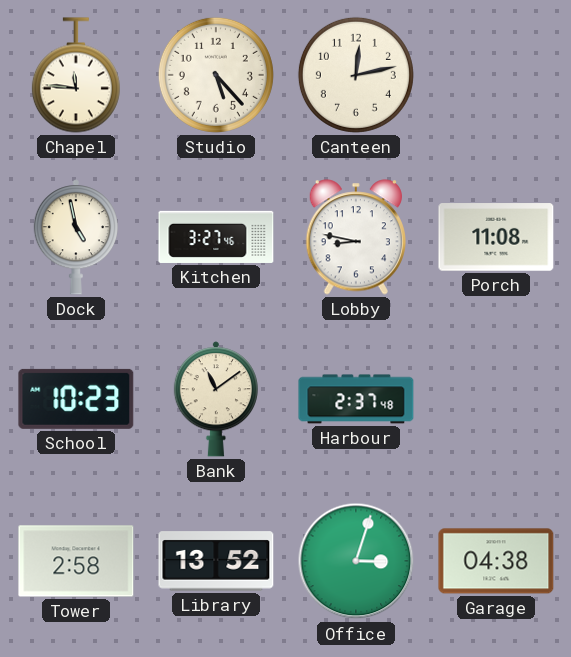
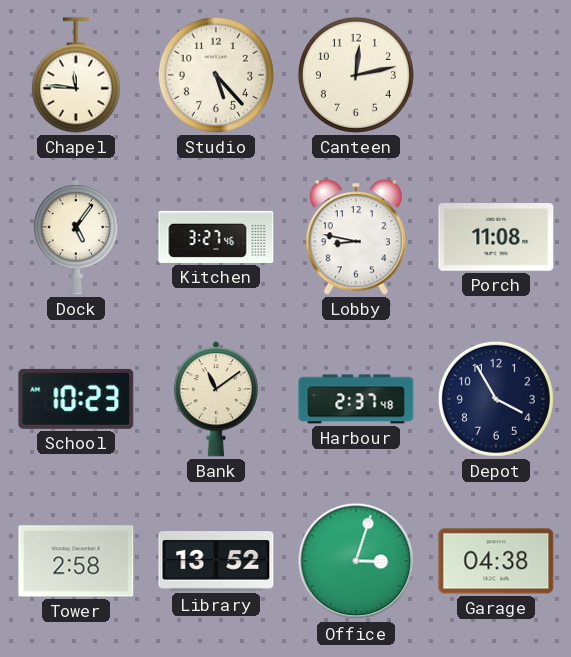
Dock: 4:58 -> 5:06 (76, 237)
Depot: none -> 3:55 (496, 399)
